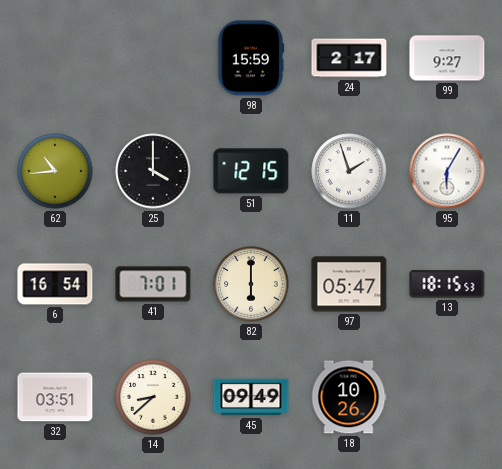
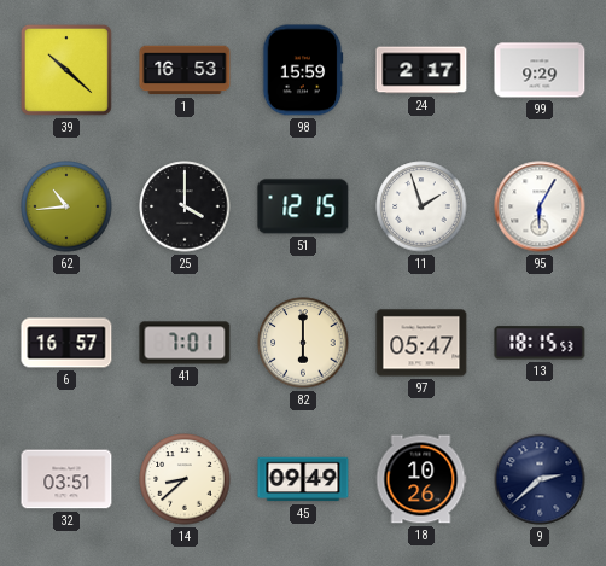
39: none -> 10:22 (66, 70)
1: none -> 16:53 (185, 70)
99: 9:27 -> 9:29 (540, 70)
6: 16:54 -> 16:57 (66, 343)
9: none -> 2:38 (540, 479)
